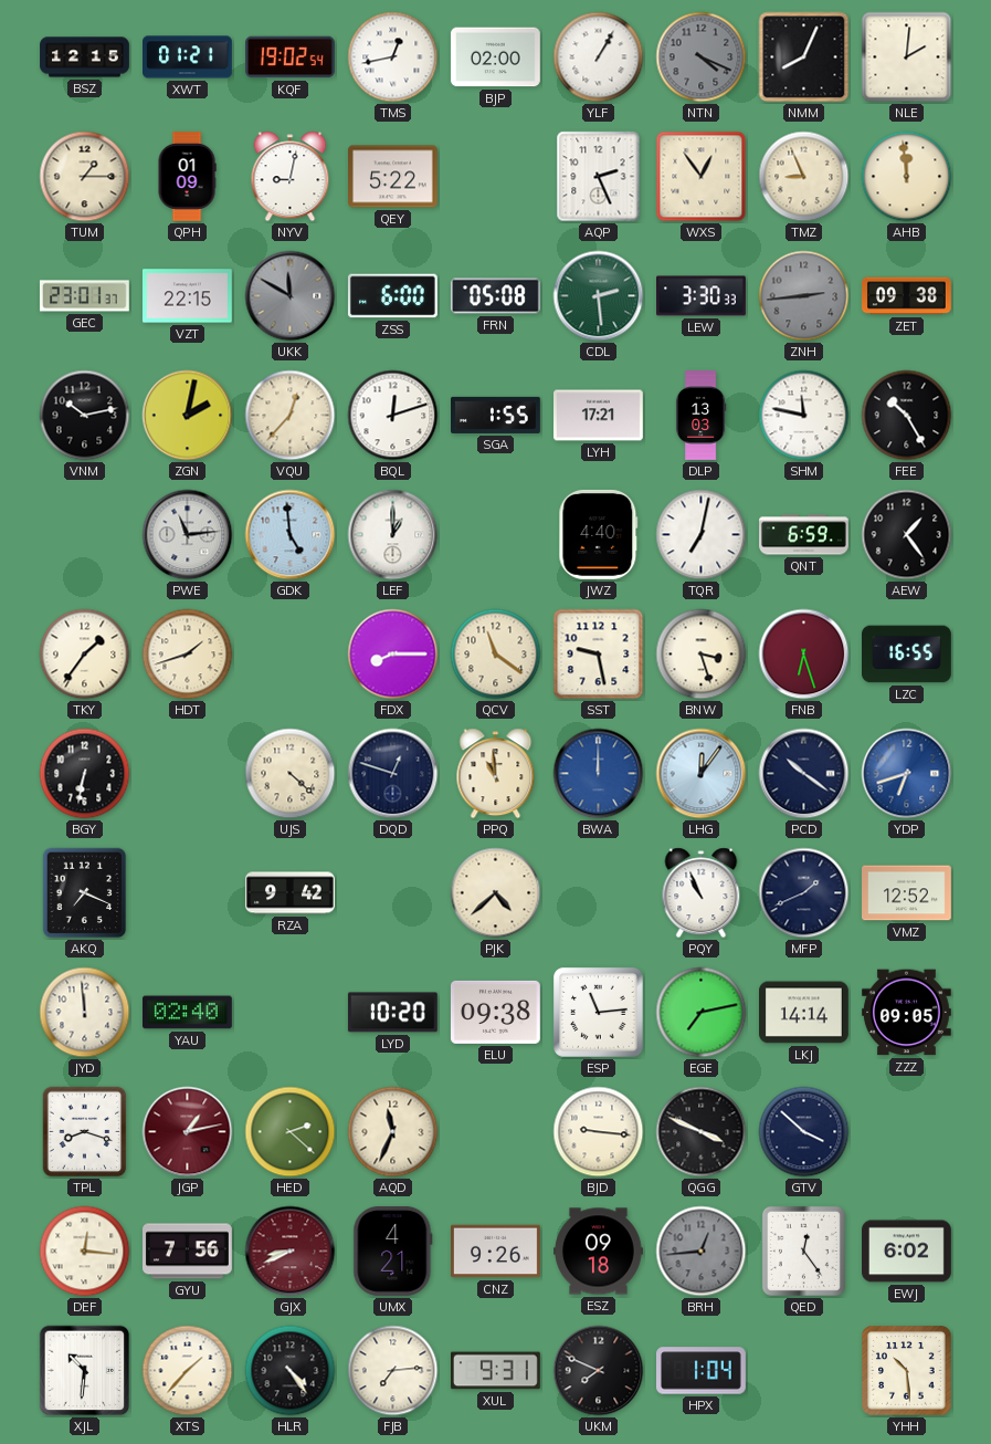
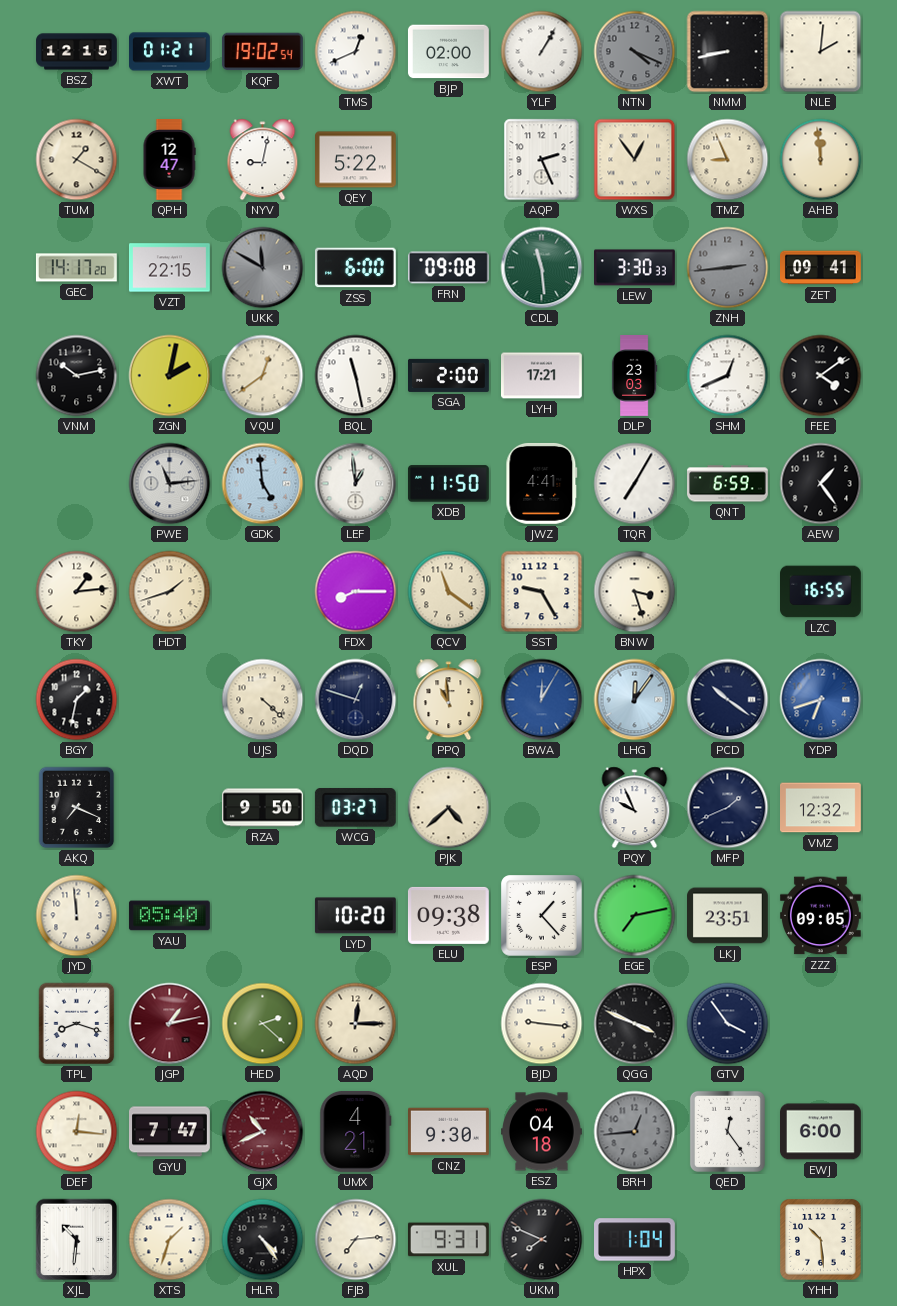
TMS: 12:43 -> 12:41 (356, 52)
NMM: 8:04 -> 8:43 (728, 52)
TUM: 1:15 -> 1:20 (77, 160)
QPH: 01:09 -> 12:47 (169, 160)
GEC: 23:01 -> 14:17 (76, 268)
FRN: 05:08 -> 09:08 (449, 268)
CDL: 2:29 -> 11:29 (542, 268)
ZET: 09:38 -> 09:41 (821, 268)
VQU: 12:37 -> 12:39 (263, 376)
BQL: 12:12 -> 11:28 (356, 376)
SGA: 1:55 -> 2:00 (449, 375)
DLP: 13:03 -> 23:03 (634, 376)
SHM: 11:47 -> 12:41 (728, 376)
FEE: 10:25 -> 4:09 (821, 376)
LEF: 1:00 -> 12:59 (356, 484)
XDB: none -> 11:50 (448, 484)
JWZ: 4:40 -> 4:41 (542, 483)
TQR: 7:02 -> 7:05 (635, 484)
TKY: 1:36 -> 1:14 (77, 592)
SST: 9:28 -> 9:25 (542, 592)
FNB: 6:27 -> none (804, 655)
BGY: 6:32 -> 1:32 (77, 700)
BWA: 12:00 -> 12:05 (542, 700)
RZA: 9:42 -> 9:50 (263, 808)
WCG: none -> 03:27 (355, 808)
PQY: 10:56 -> 9:56 (635, 808)
VMZ: 12:52 -> 12:32 (821, 808)
YAU: 02:40 -> 05:40 (169, 916)
ESP: 11:14 -> 1:23 (542, 916)
LKJ: 14:14 -> 23:51 (728, 916)
AQD: 11:34 -> 12:15 (356, 1024)
GTV: 3:52 -> 3:54 (728, 1024)
GYU: 7:56 -> 7:47 (170, 1132)
GJX: 8:41 -> 10:41 (263, 1132)
CNZ: 9:26 -> 9:30 (449, 1132)
ESZ: 09:18 -> 04:18 (542, 1132)
EWJ: 6:02 -> 6:00 (821, 1132)
XTS: 1:37 -> 1:33 (170, 1240)
